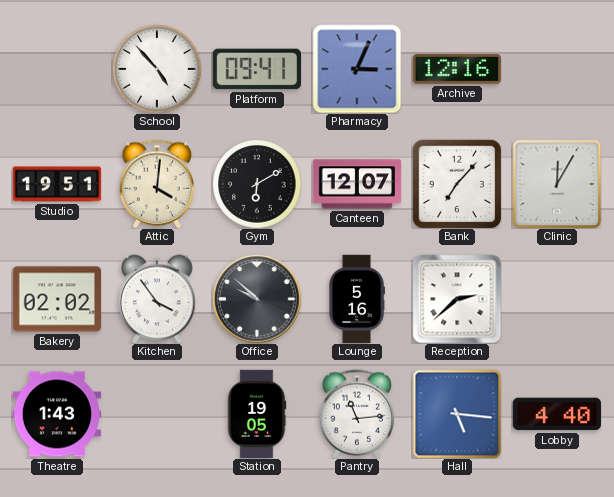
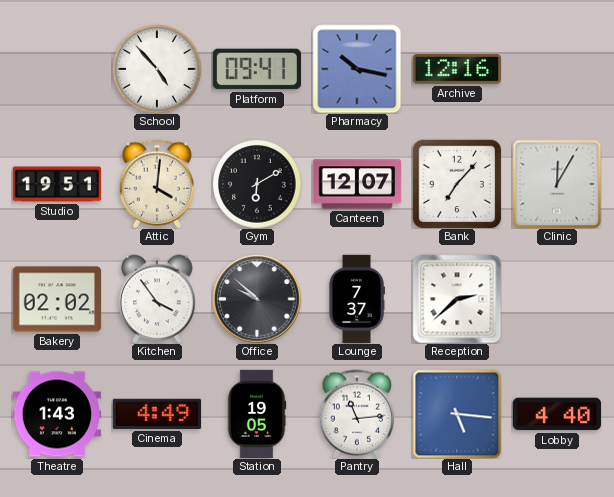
Pharmacy: 3:04 -> 10:17 (357, 69)
Lounge: 5:16 -> 7:37 (357, 299)
Cinema: none -> 4:49 (156, 414)
